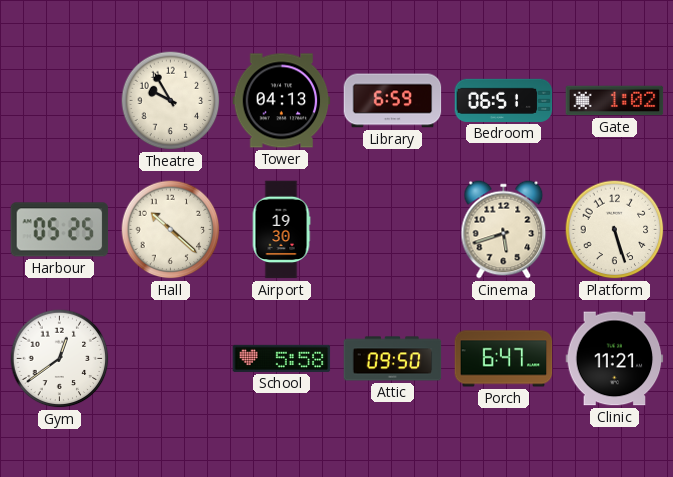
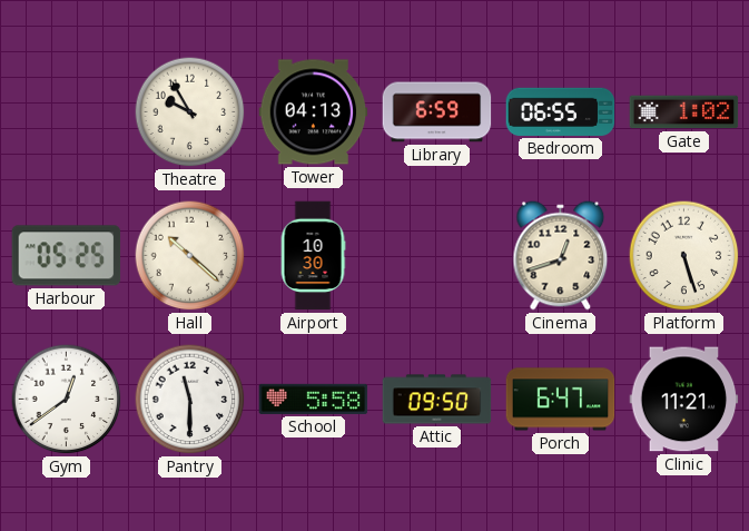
Bedroom: 06:51 -> 06:55 (561, 111)
Airport: 19:30 -> 10:30 (313, 256)
Cinema: 5:42 -> 12:42 (561, 256)
Pantry: none -> 11:30 (190, 400)
